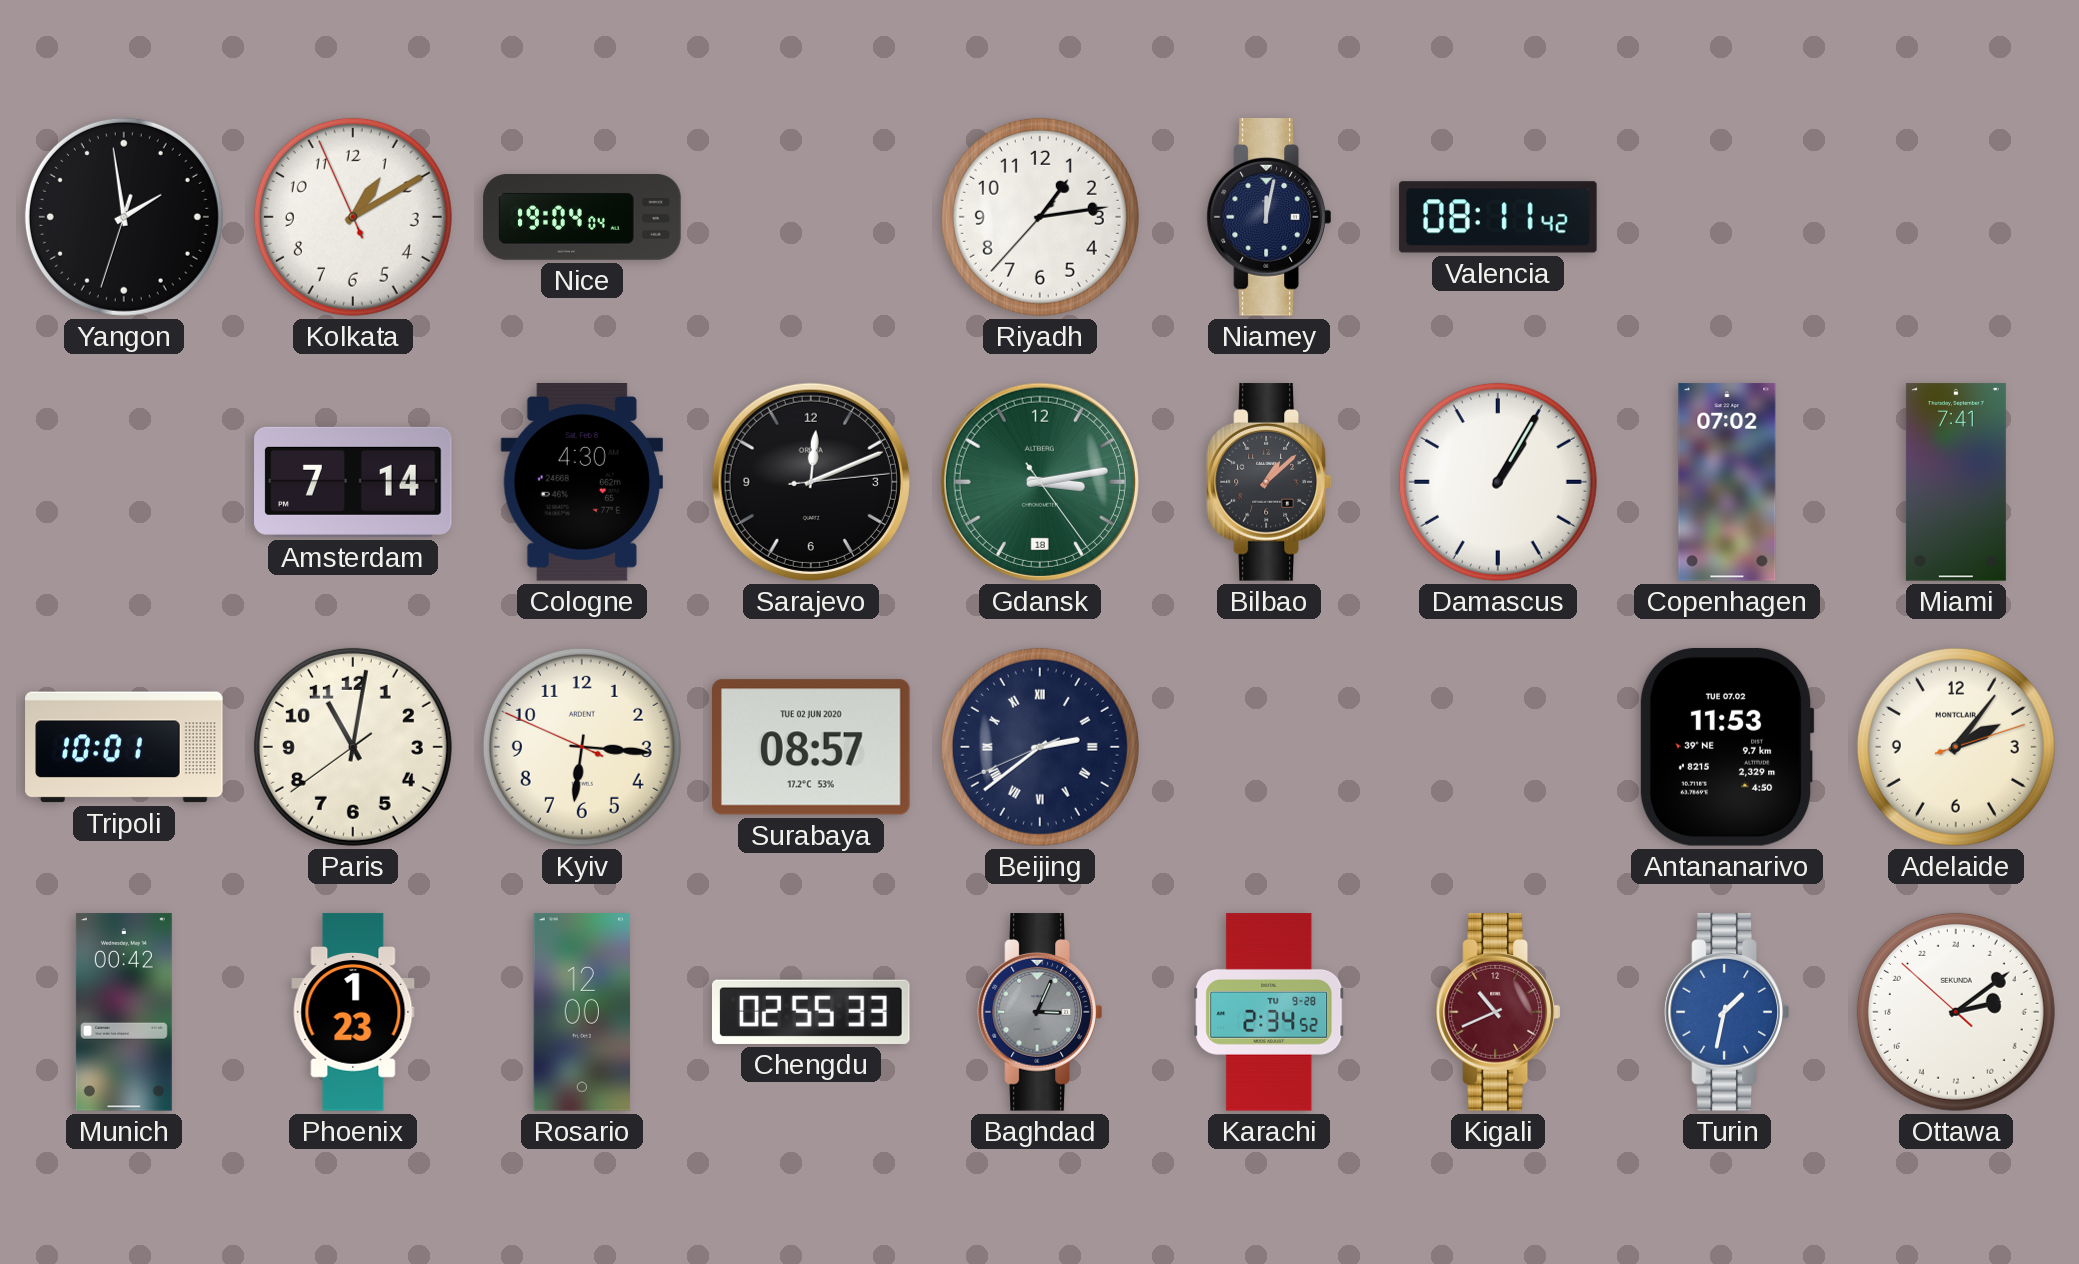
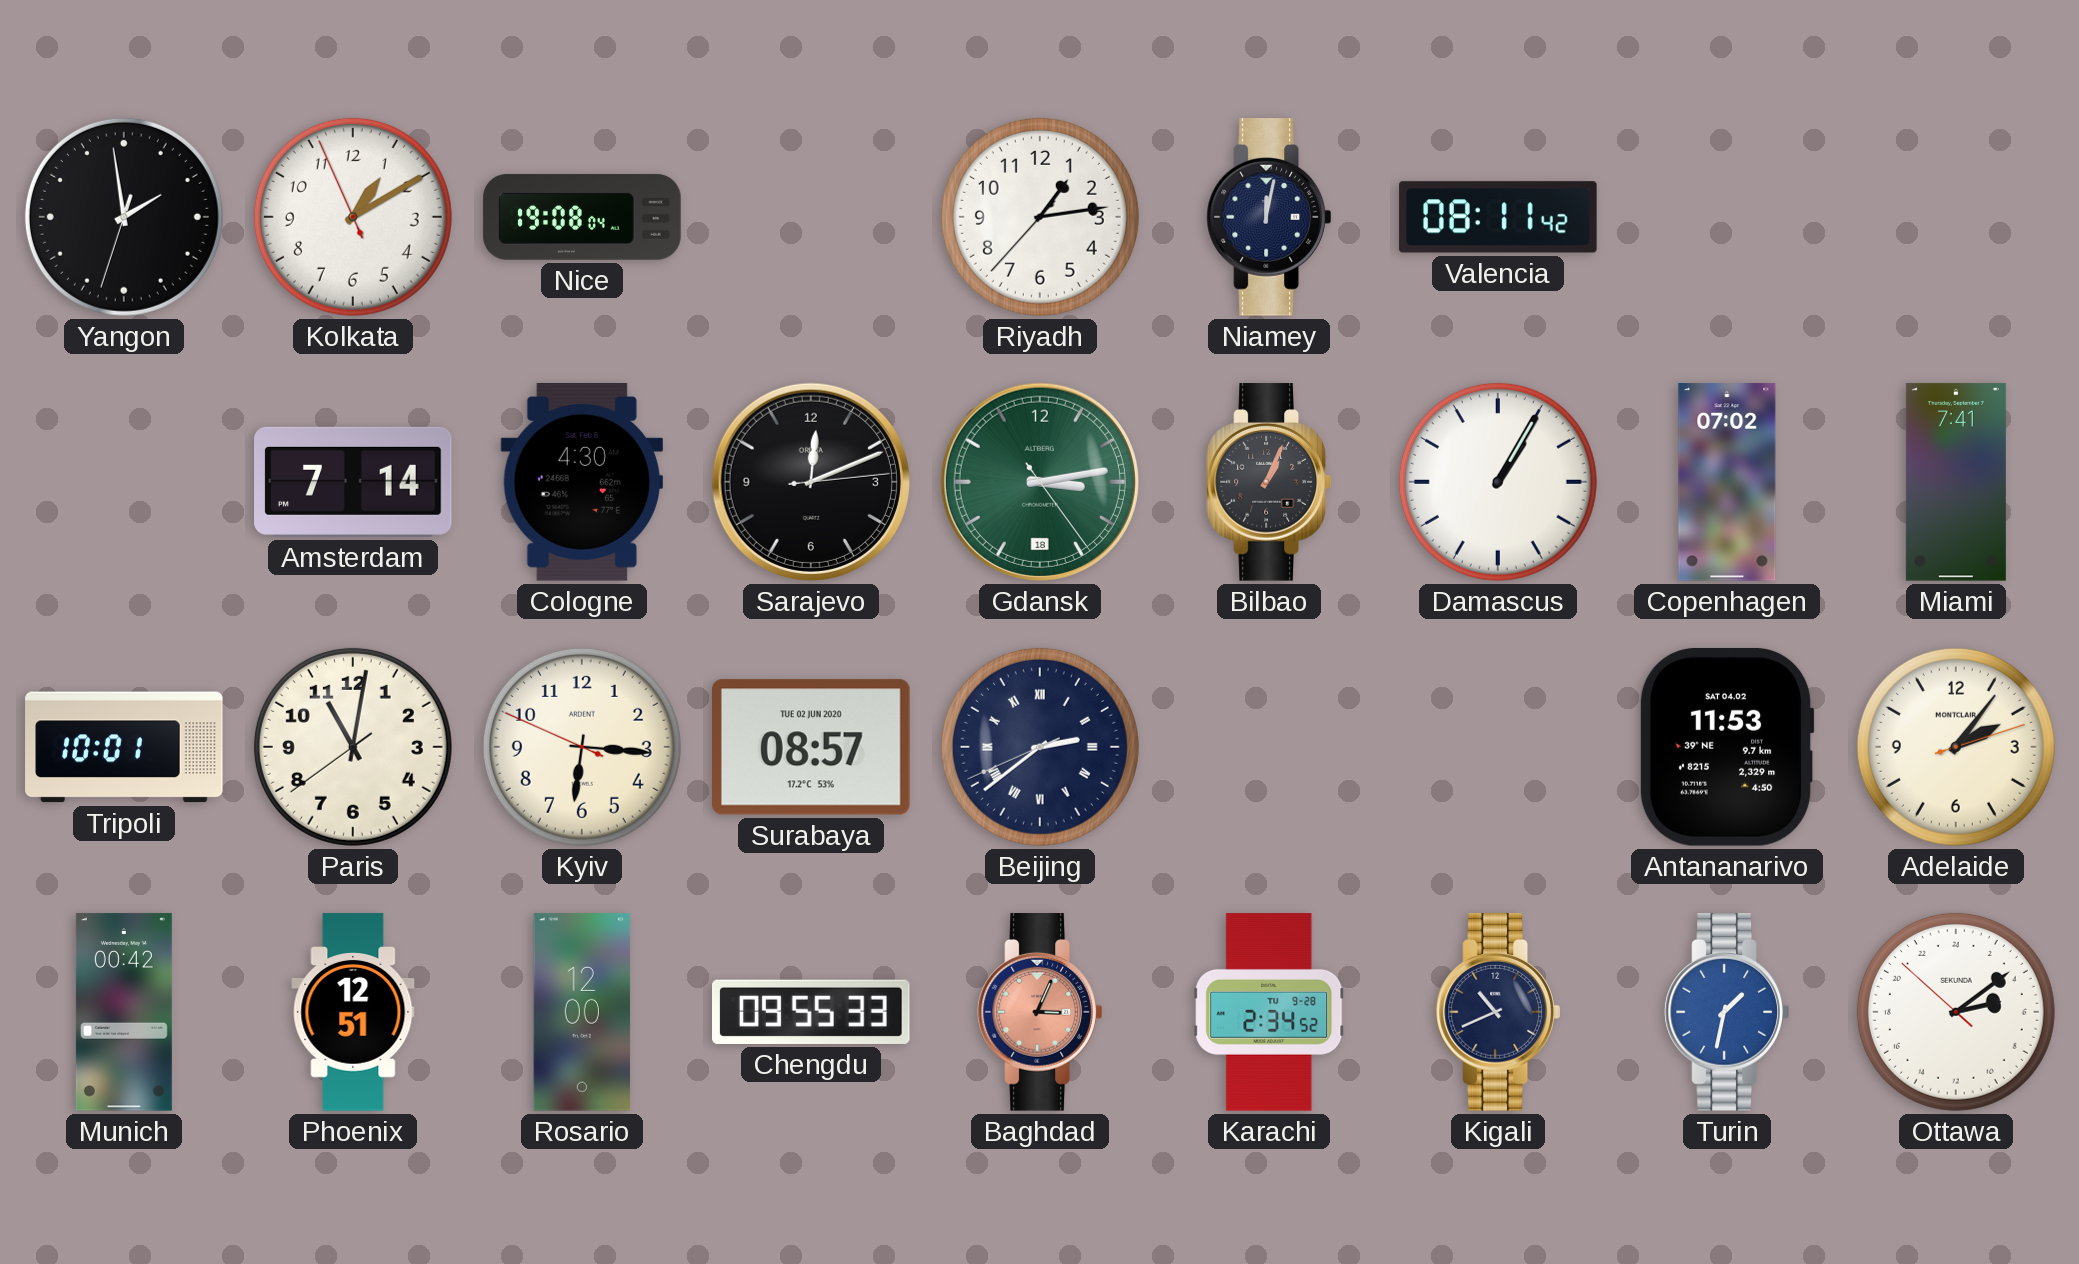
Nice: 19:04 -> 19:08 (582, 217)
Bilbao: 1:08 -> 1:04 (1269, 482)
Antananarivo date: TUE 07.02 -> SAT 04.02 (1727, 747)
Phoenix: 1:23 -> 12:51 (353, 1012)
Chengdu: 02:55 -> 09:55 (812, 1012)
Baghdad dial: grey -> salmon (1040, 1012)
Kigali dial: burgundy -> navy (1498, 1012)
